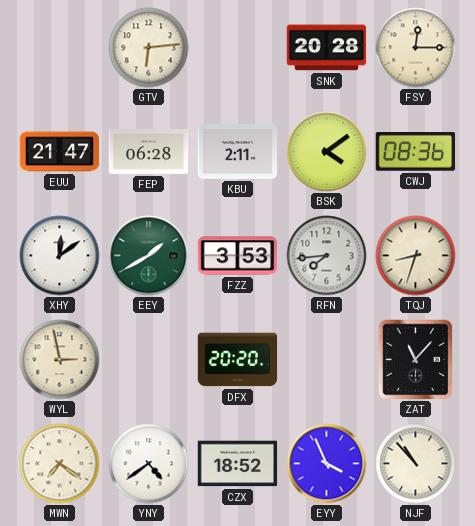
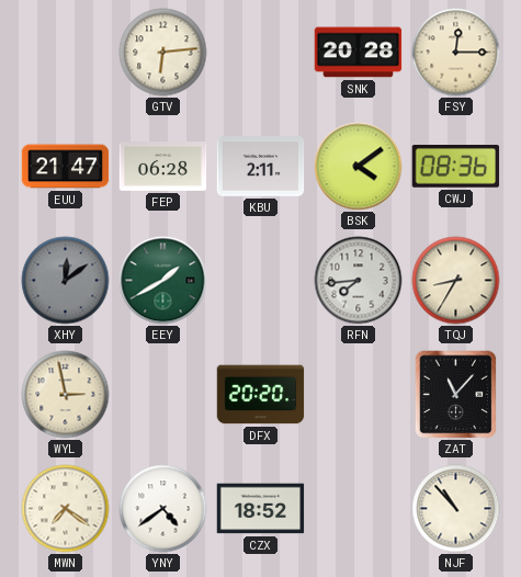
XHY dial: white -> grey (66, 281)
FZZ: 3:53 -> none (238, 256)
TQJ: 8:33 -> 8:35 (456, 281)
EYY: 3:56 -> none (327, 464)
